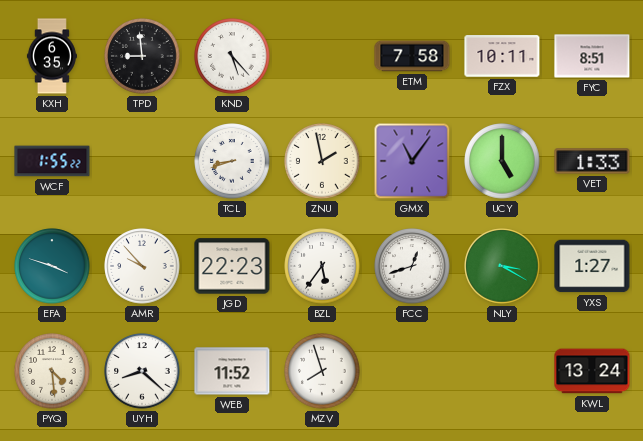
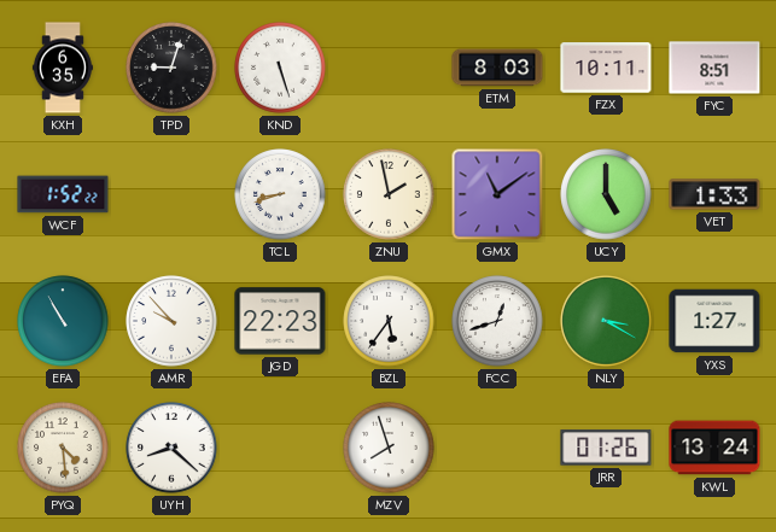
TPD: 8:59 -> 9:03 (171, 68)
KND: 5:23 -> 5:27 (280, 68)
ETM: 7:58 -> 8:03 (497, 68)
WCF: 1:55 -> 1:52 (63, 194)
GMX: 11:06 -> 11:09 (497, 194)
EFA: 3:48 -> 10:55 (63, 321)
WEB: 11:52 -> none (232, 371)
JRR: none -> 01:26 (606, 448)
